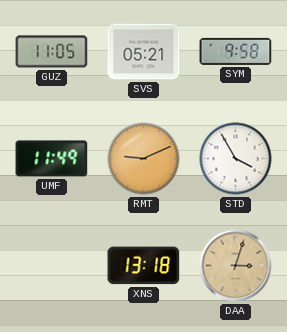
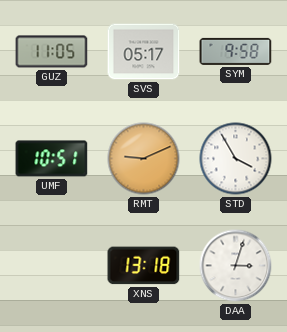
SVS: 05:21 -> 05:17 (144, 52)
UMF: 11:49 -> 10:51 (52, 159)
DAA dial: champagne -> white (236, 266)
